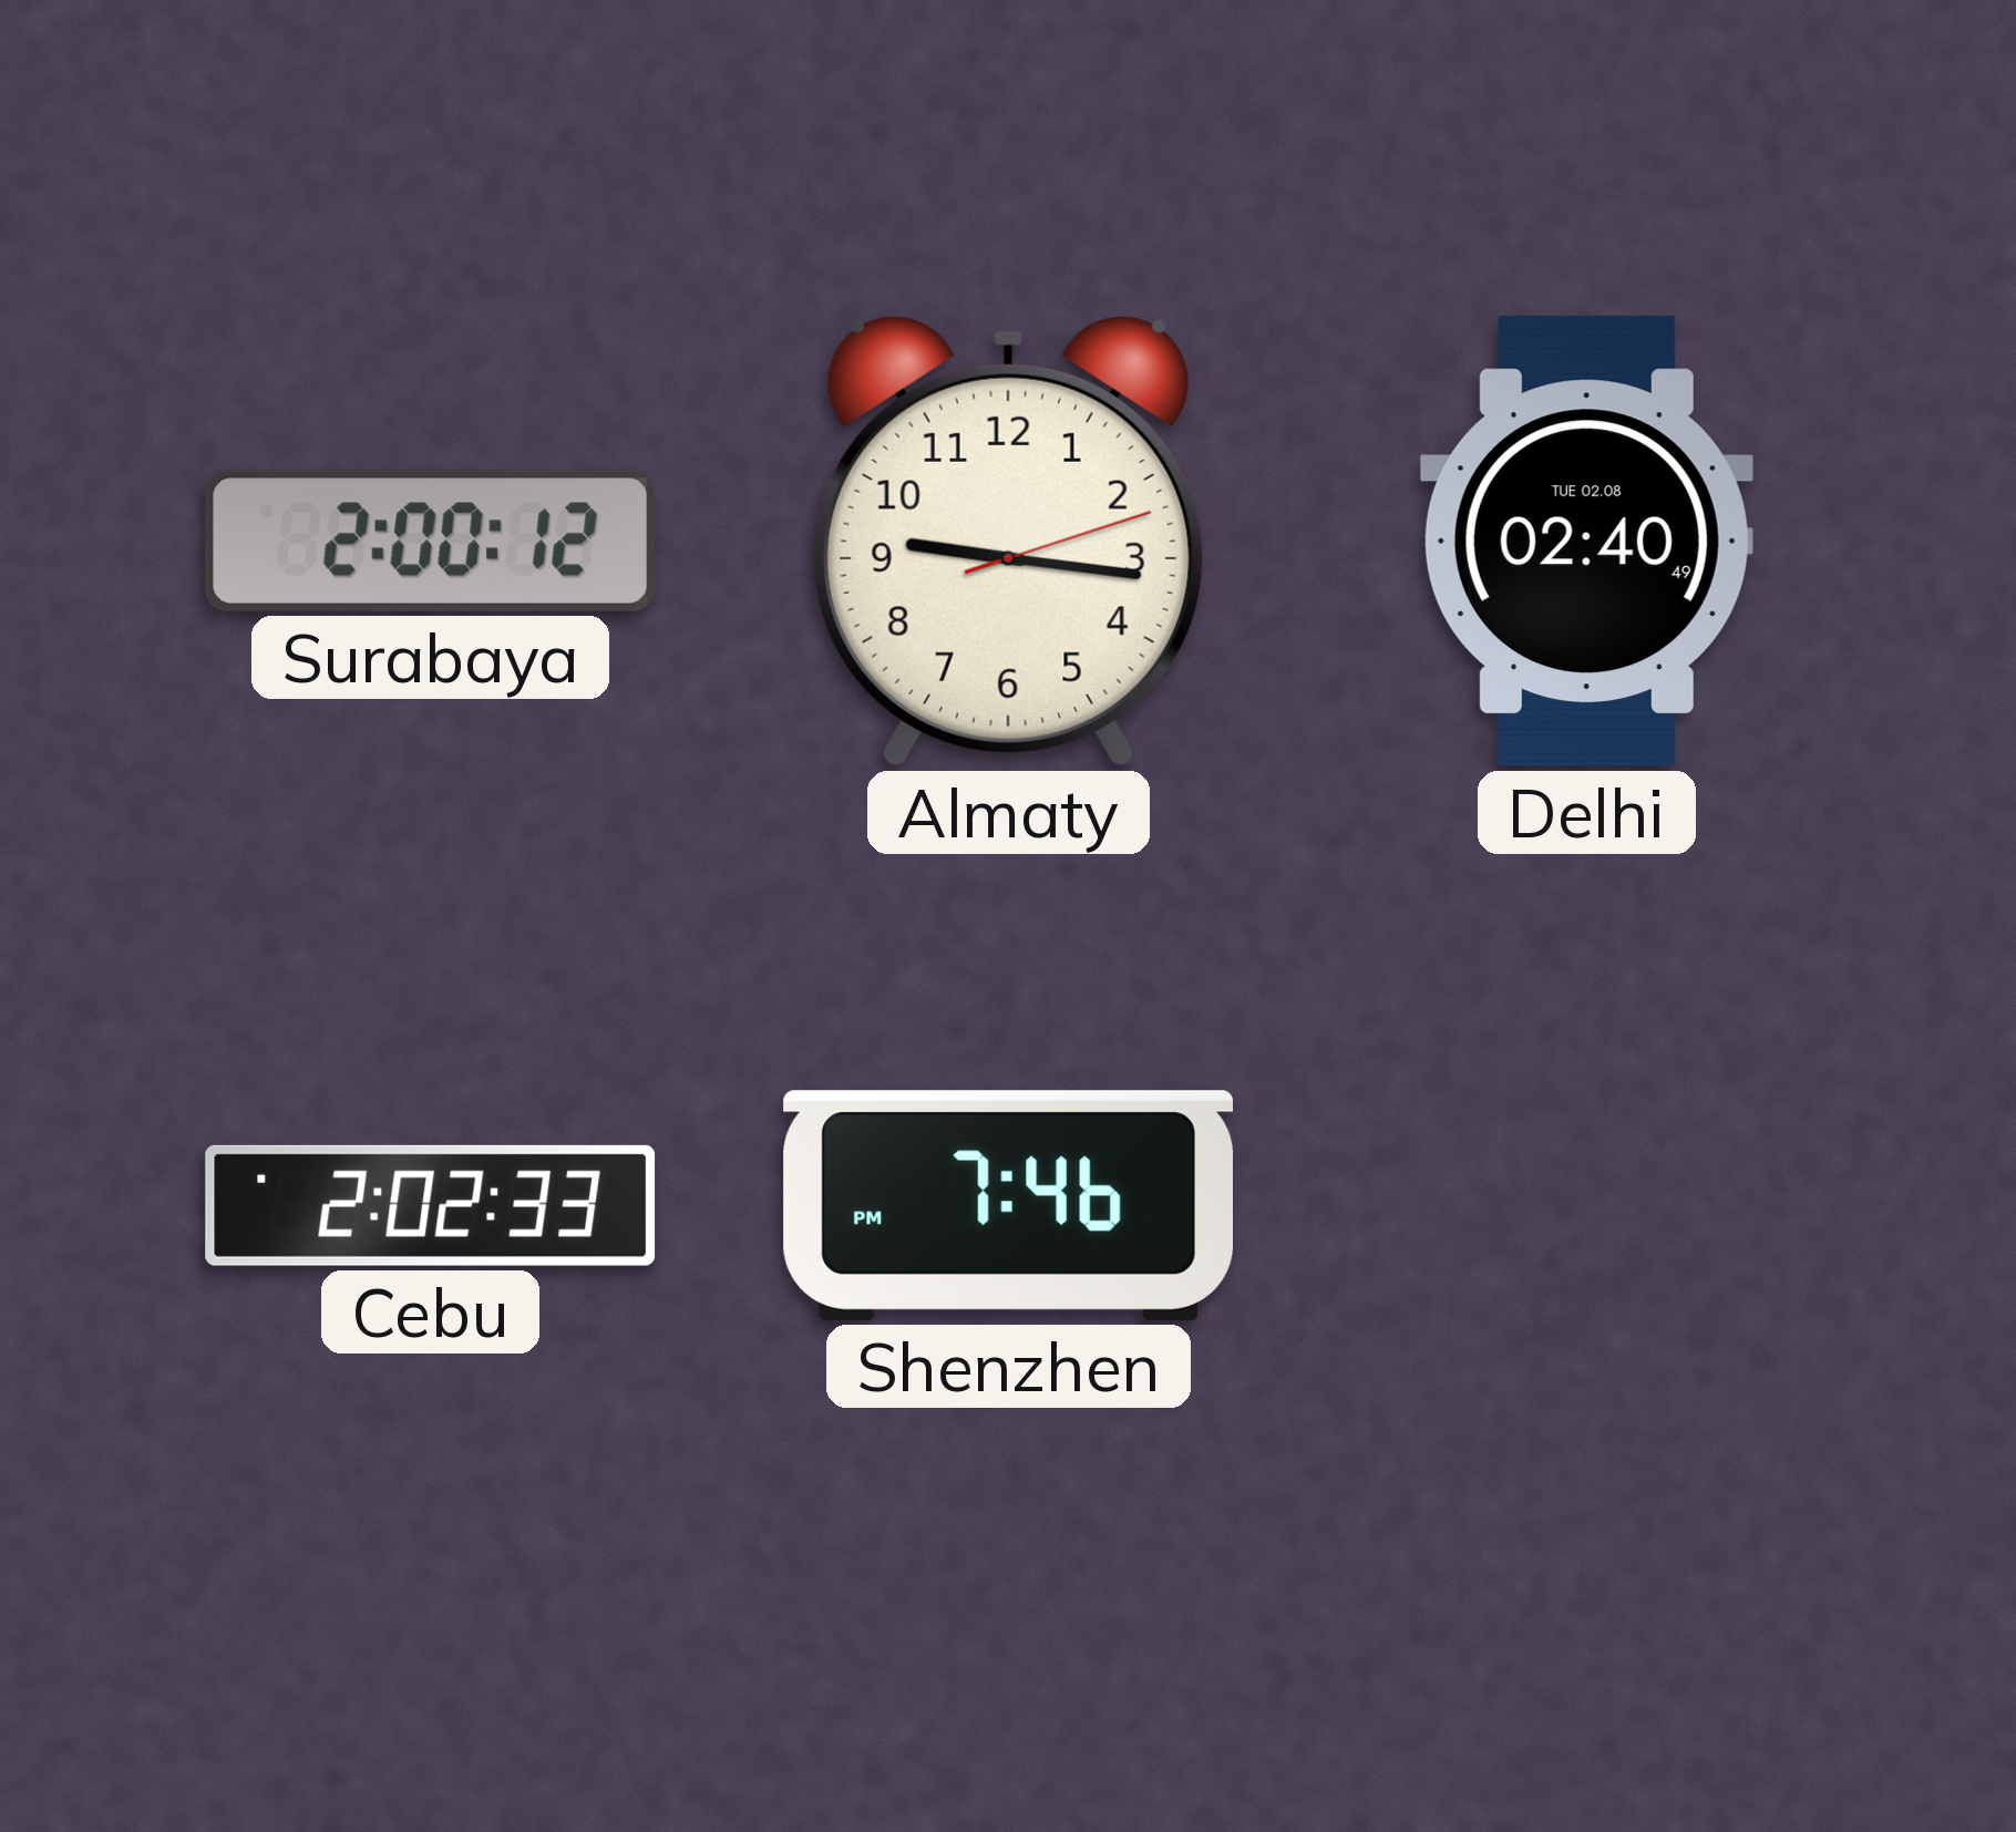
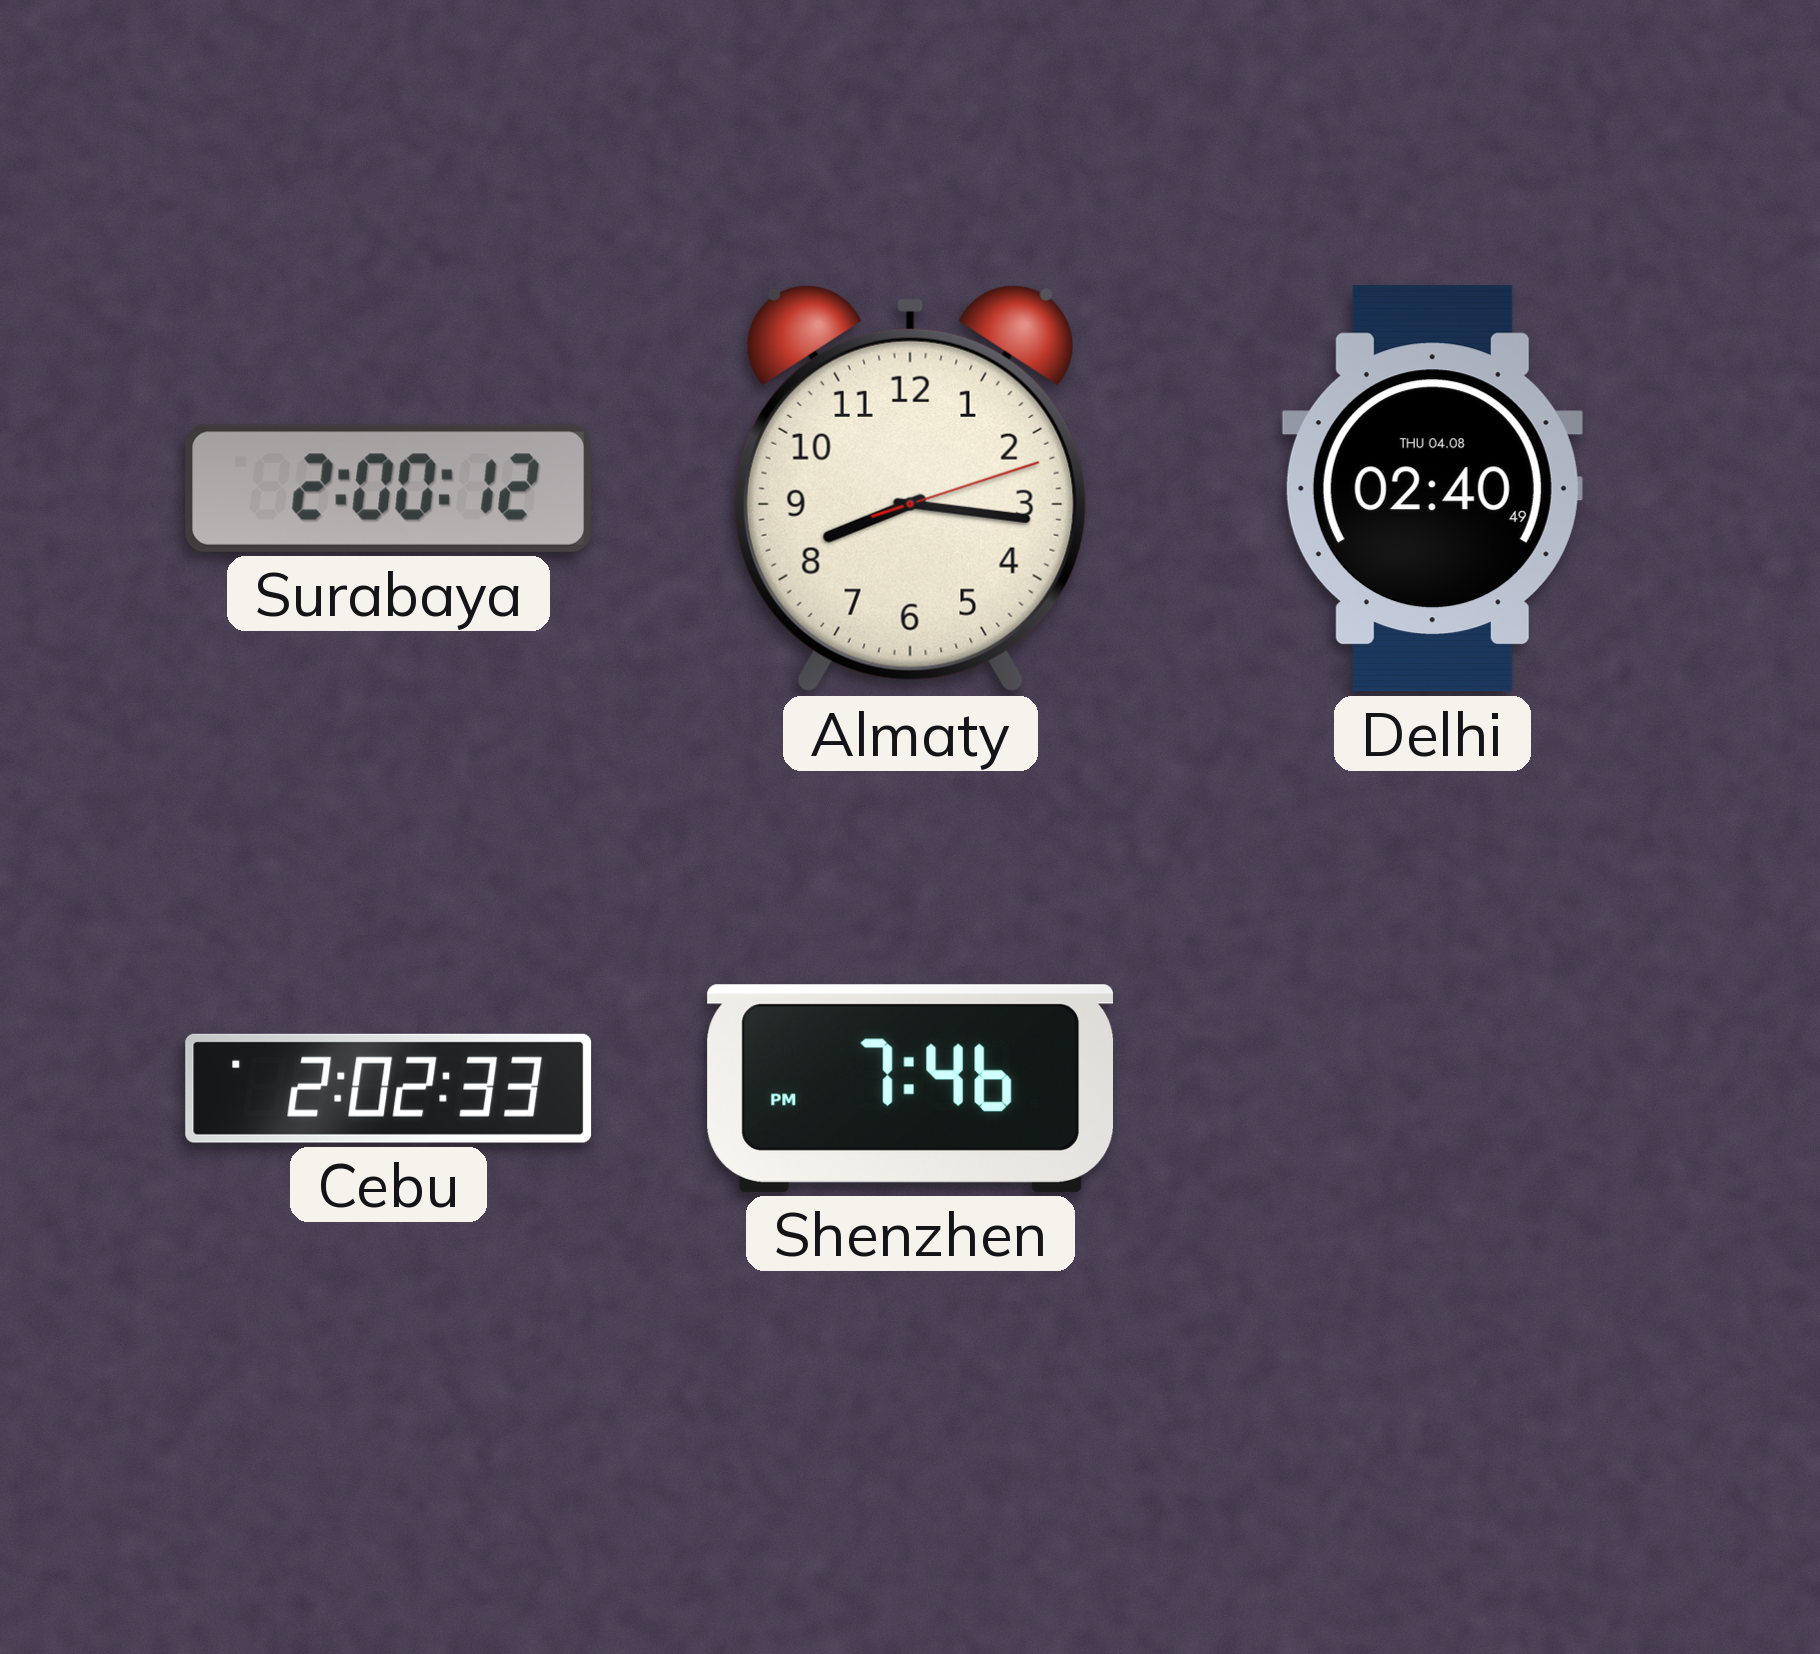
Almaty: 9:16 -> 8:16 (910, 488)
Delhi date: TUE 02.08 -> THU 04.08 (1432, 489)
